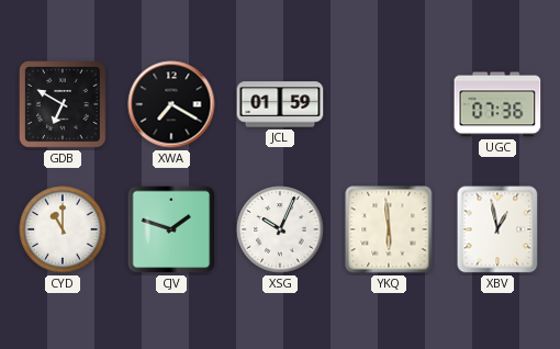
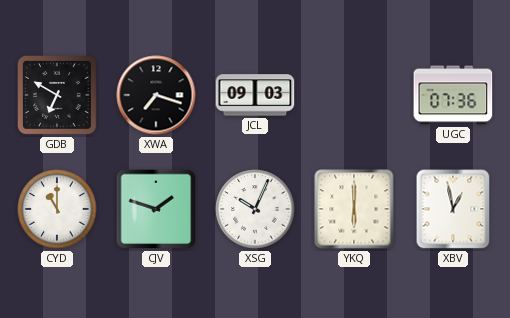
XWA: 7:20 -> 7:18 (156, 95)
JCL: 01:59 -> 09:03 (255, 95)
YKQ: 5:59 -> 6:00 (354, 209)
